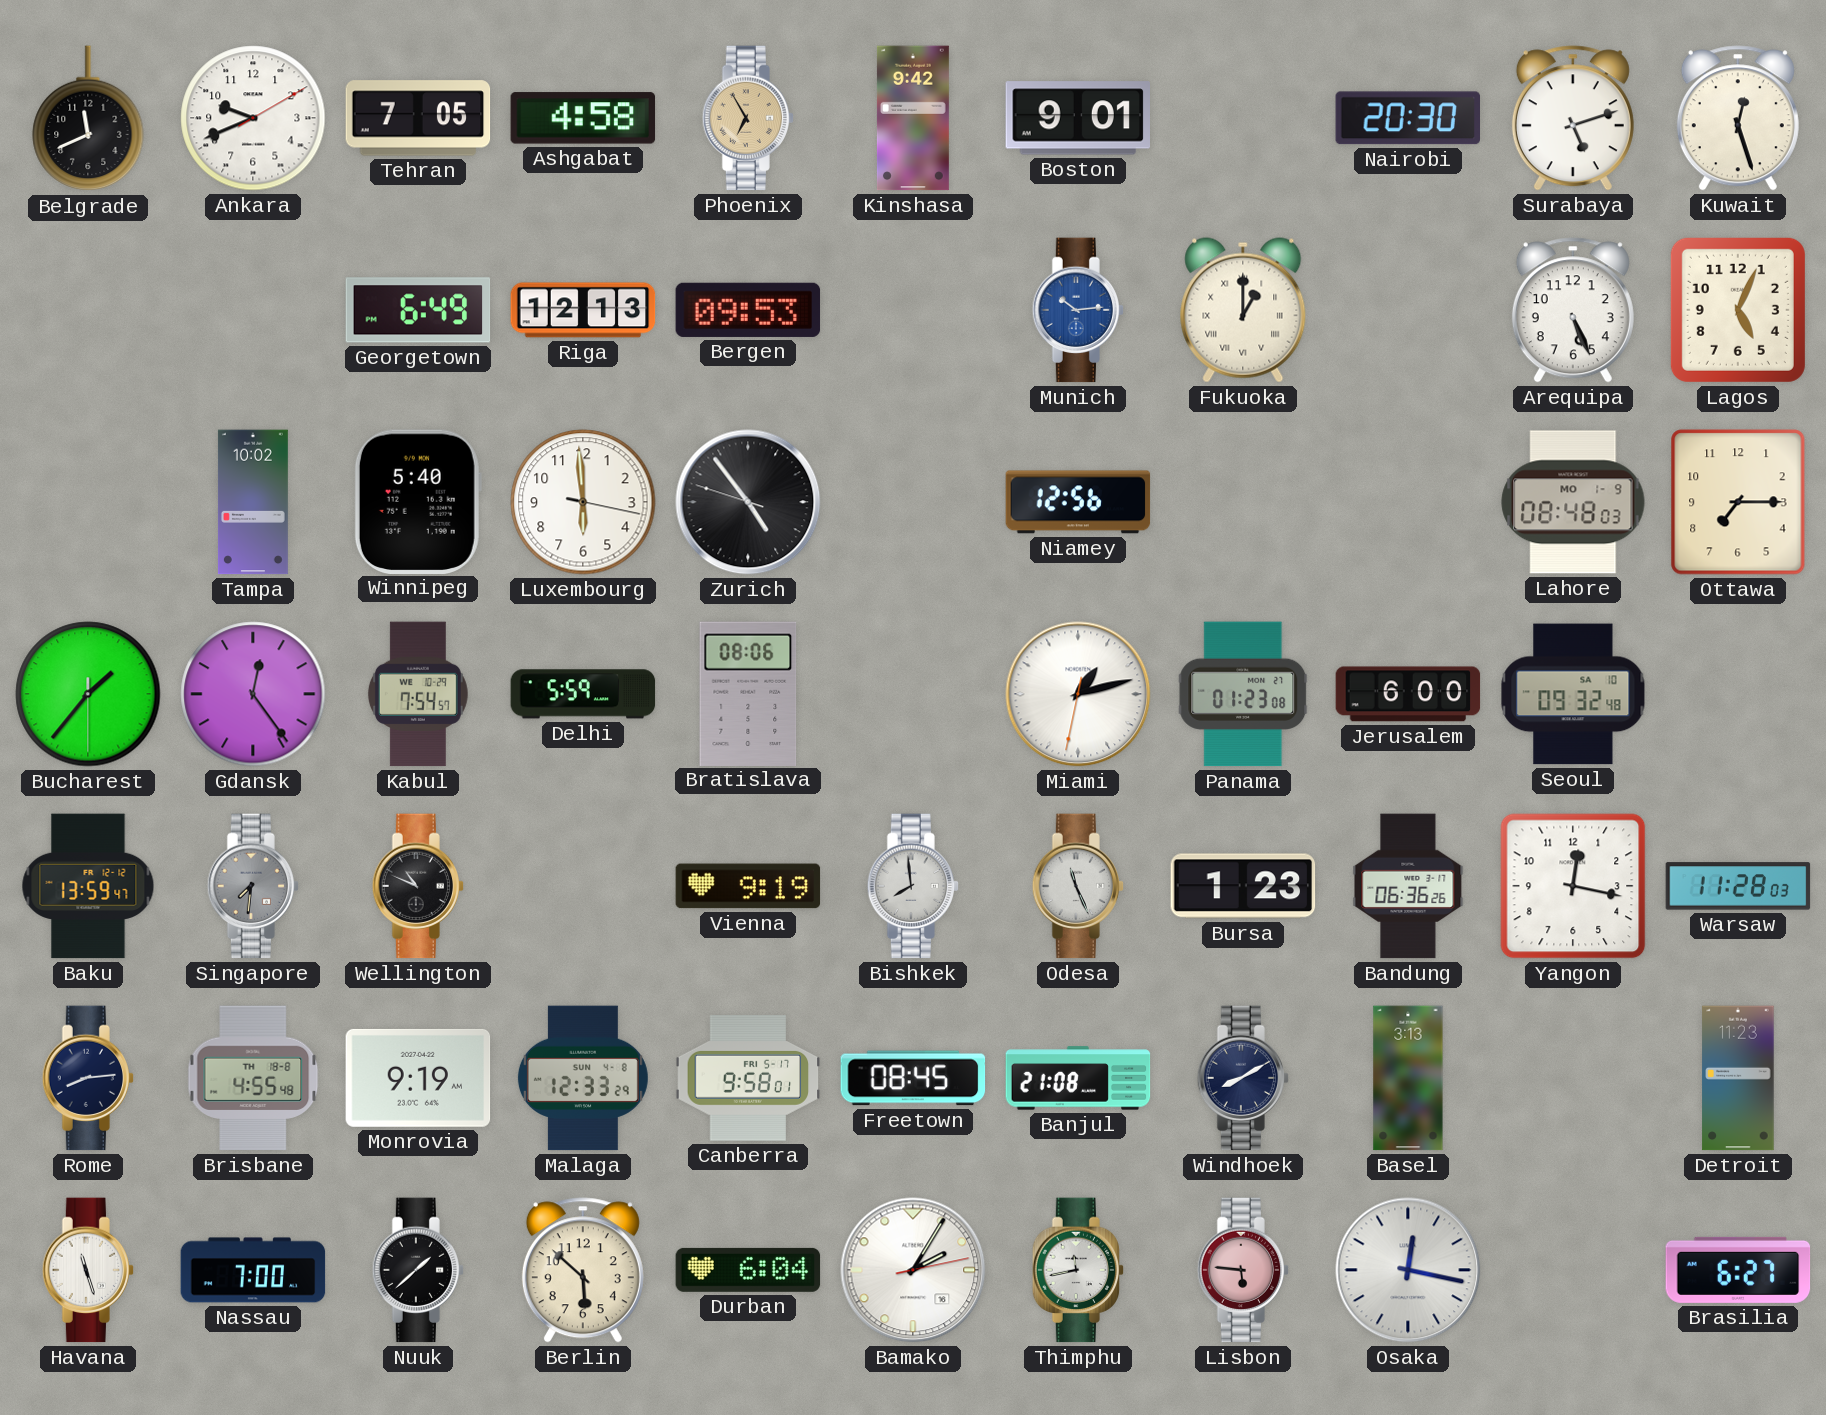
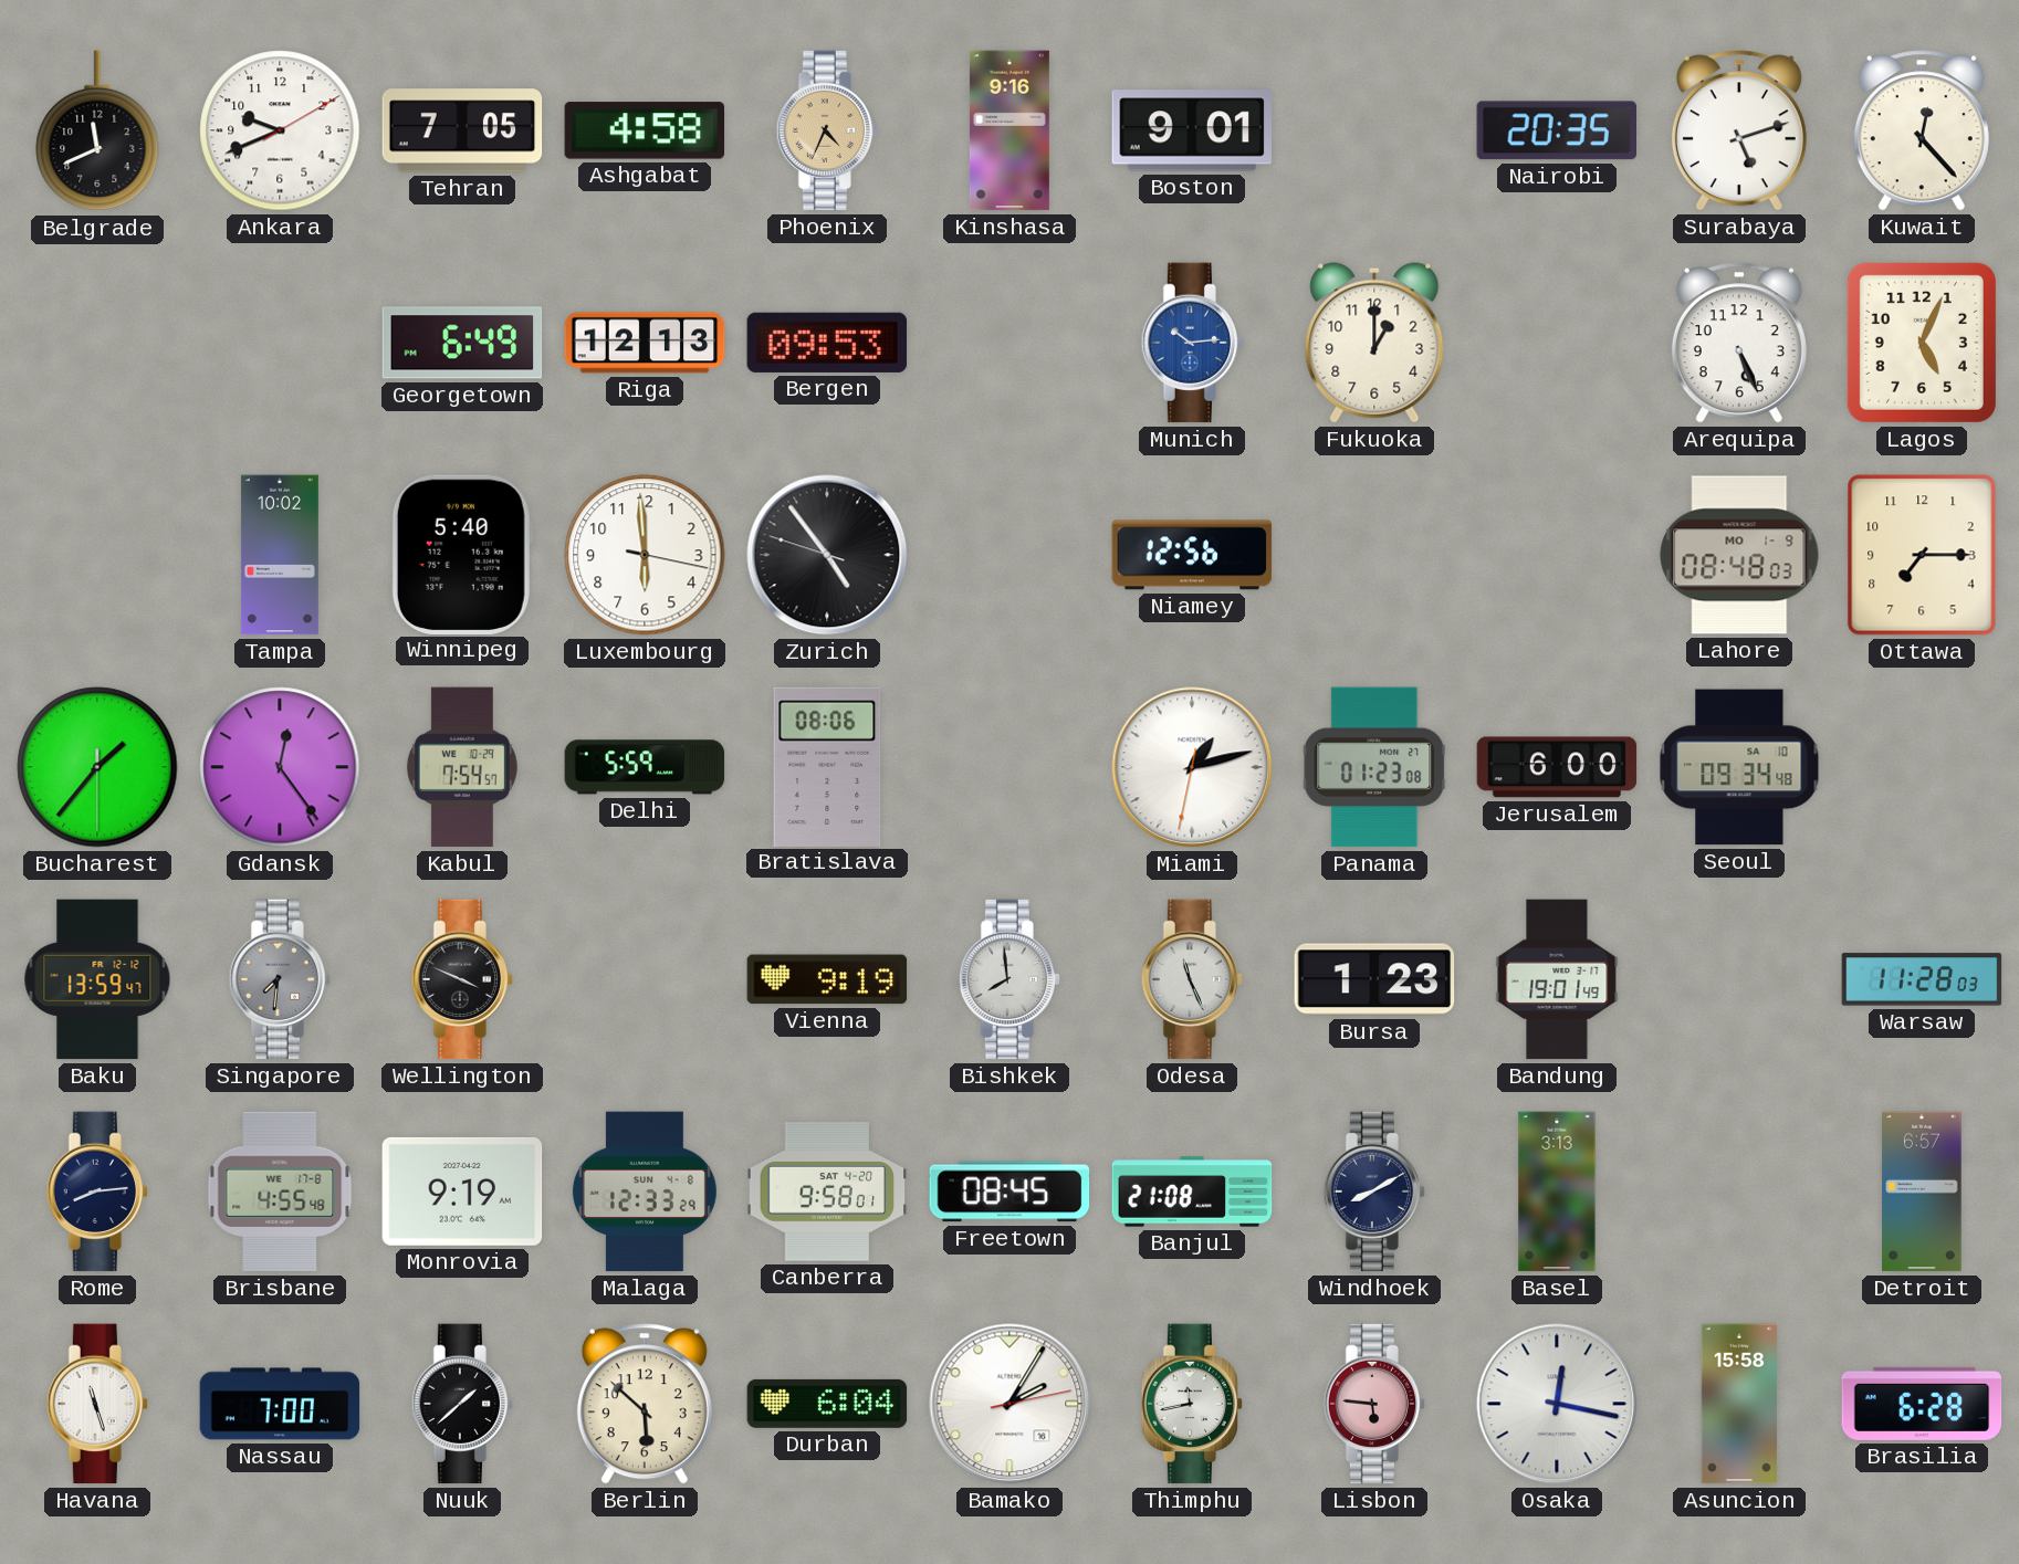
Phoenix: 6:55 -> 4:34 (827, 130)
Kinshasa: 9:42 -> 9:16 (1009, 130)
Nairobi: 20:30 -> 20:35 (1556, 130)
Kuwait: 12:27 -> 12:23 (1922, 130)
Fukuoka numerals: Roman -> Arabic (1374, 343)
Seoul: 09:32 -> 09:34 (1739, 767)
Wellington: 10:49 -> 3:49 (462, 979)
Bandung: 06:36 -> 19:01 (1557, 979)
Yangon: 12:17 -> none (1573, 886)
Brisbane date: TH 18-8 -> WE 17-8 (280, 1192)
Canberra date: FRI 5-17 -> SAT 4-20 (827, 1192)
Detroit: 11:23 -> 6:57 (1922, 1192)
Asuncion: none -> 15:58 (1739, 1404)
Brasilia: 6:27 -> 6:28 (1922, 1404)
